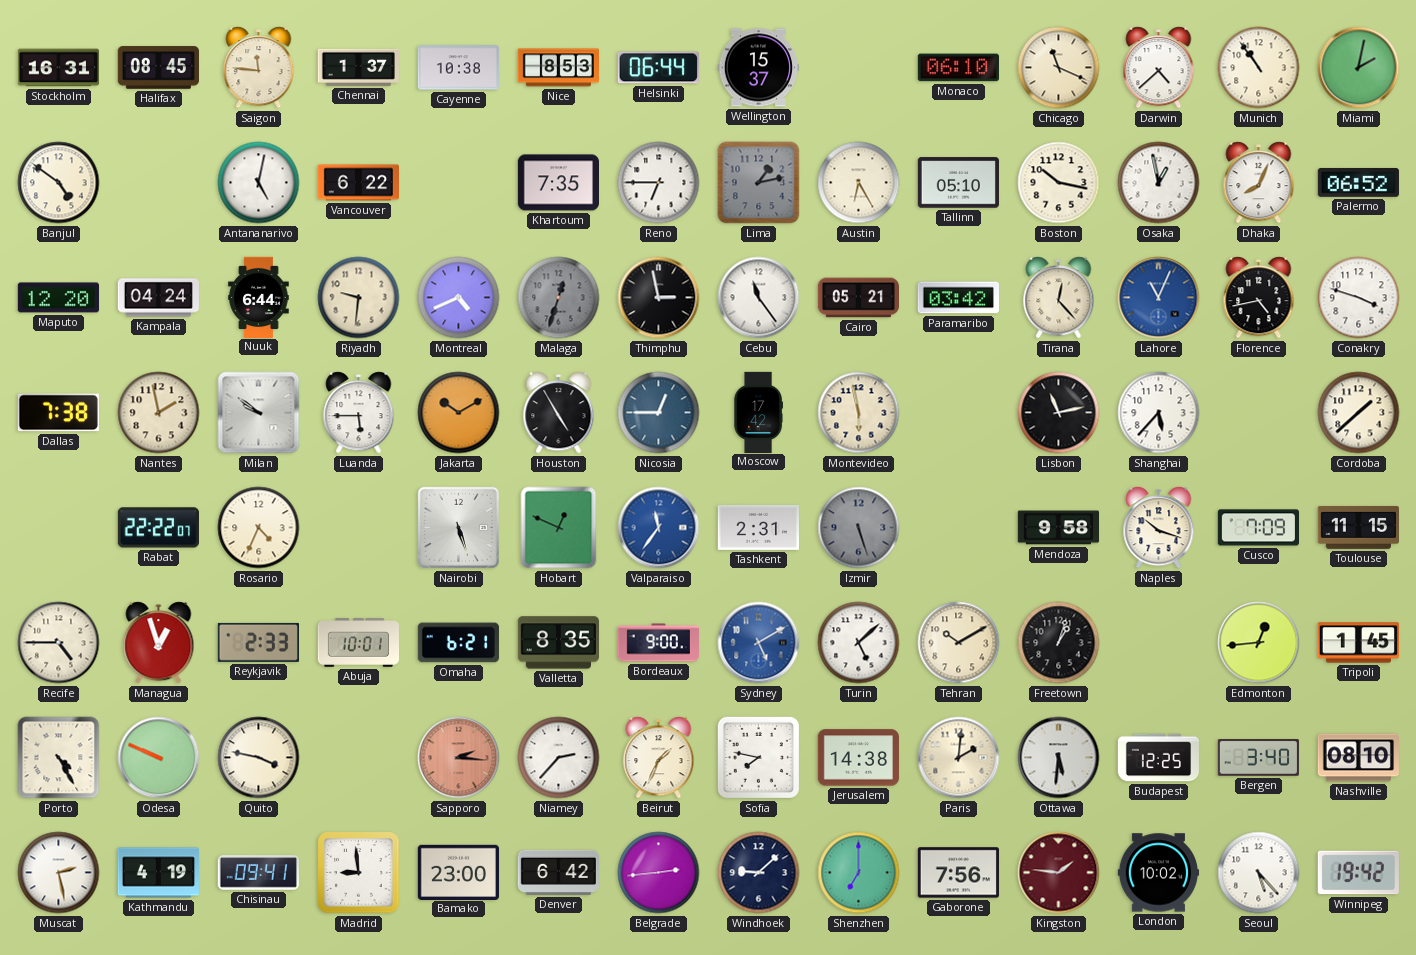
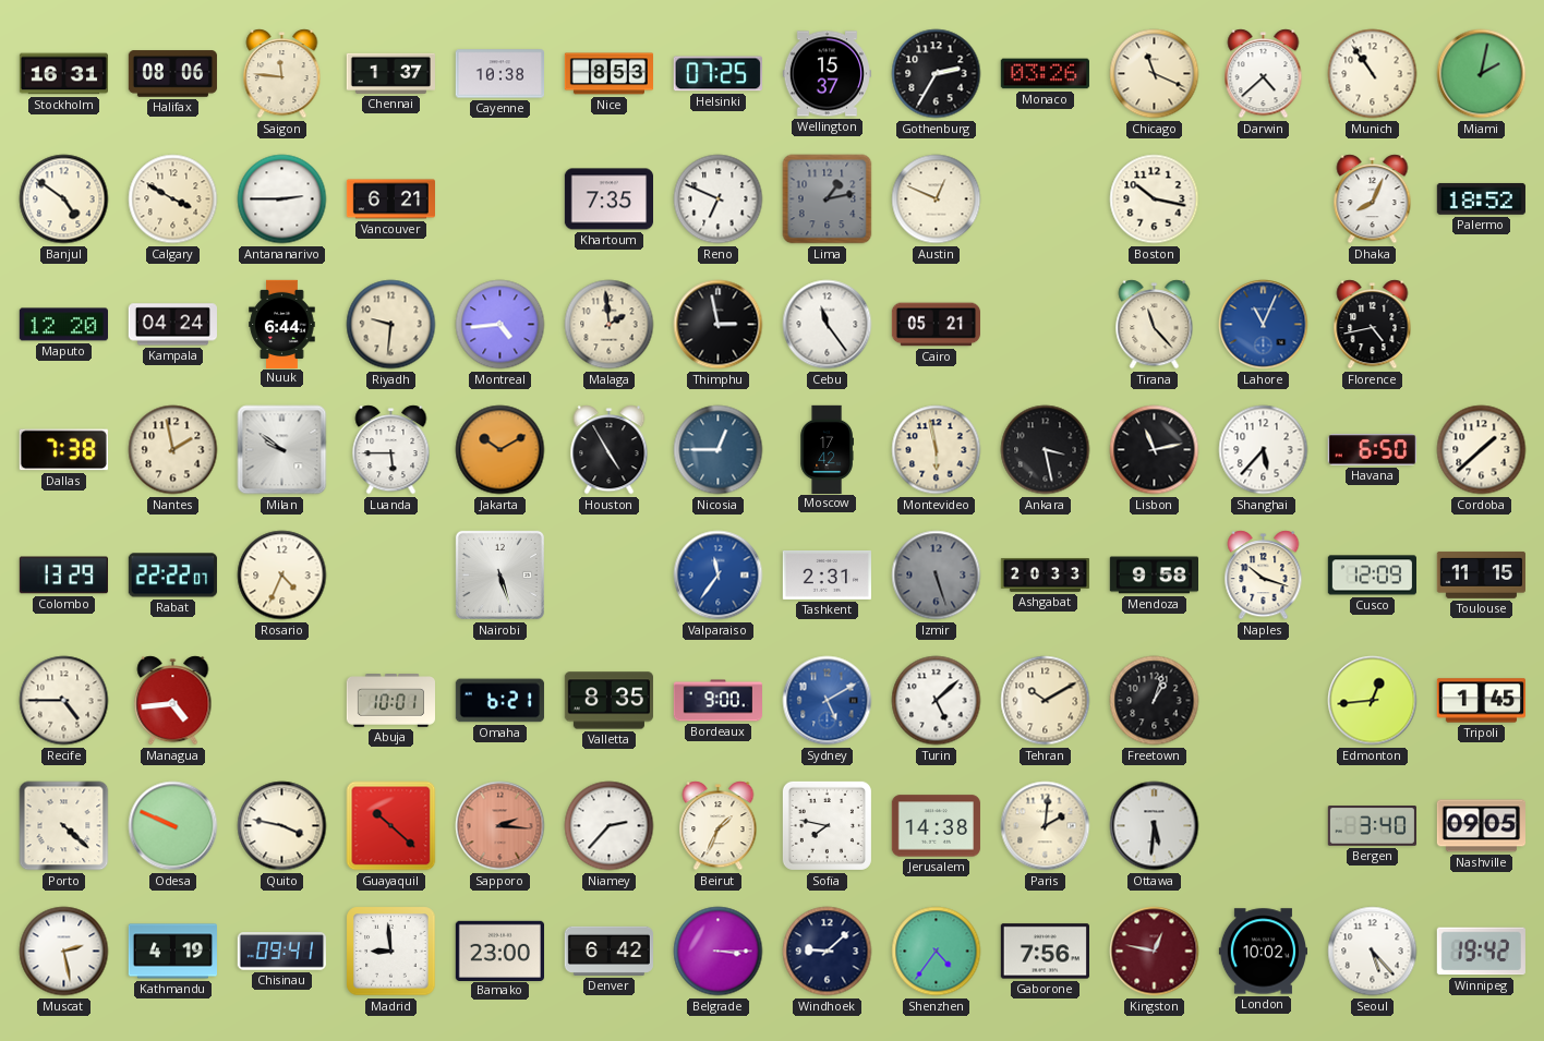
Halifax: 08:45 -> 08:06 (172, 74)
Helsinki: 06:44 -> 07:25 (717, 74)
Gothenburg: none -> 2:35 (937, 74)
Monaco: 06:10 -> 03:26 (1045, 74)
Calgary: none -> 3:50 (173, 199)
Antananarivo: 5:02 -> 2:45 (282, 199)
Vancouver: 6:22 -> 6:21 (390, 199)
Reno: 6:45 -> 6:49 (719, 199)
Austin: 6:25 -> 12:49 (937, 199)
Tallinn: 05:10 -> none (958, 183)
Osaka: 12:58 -> none (1159, 183)
Palermo: 06:52 -> 18:52 (1481, 198)
Montreal: 4:41 -> 4:44 (500, 325)
Malaga: 12:33 -> 1:59 (610, 325)
Malaga dial: grey -> cream (610, 325)
Paramaribo: 03:42 -> none (958, 298)
Tirana: 12:23 -> 11:23 (1155, 325)
Conakry: 3:48 -> none (1359, 298)
Ankara: none -> 3:28 (1046, 450)
Havana: none -> 6:50 (1372, 450)
Colombo: none -> 13:29 (63, 576)
Hobart: 12:49 -> none (559, 528)
Ashgabat: none -> 20:33 (1046, 576)
Cusco: 7:09 -> 12:09 (1372, 576)
Managua: 12:57 -> 4:44 (173, 701)
Reykjavik: 2:33 -> none (258, 642)
Porto: 4:25 -> 4:22 (64, 826)
Guayaquil: none -> 10:22 (391, 826)
Budapest: 12:25 -> none (1158, 758)
Nashville: 08:10 -> 09:05 (1481, 826)
Belgrade: 2:44 -> 3:15 (719, 952)
Shenzhen: 7:00 -> 4:36 (937, 952)
Kingston: 1:46 -> 12:47 (1155, 952)
